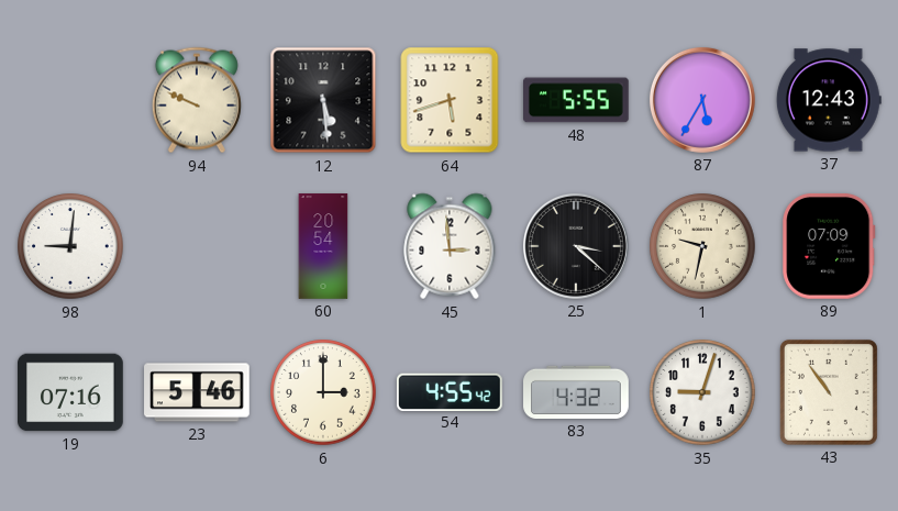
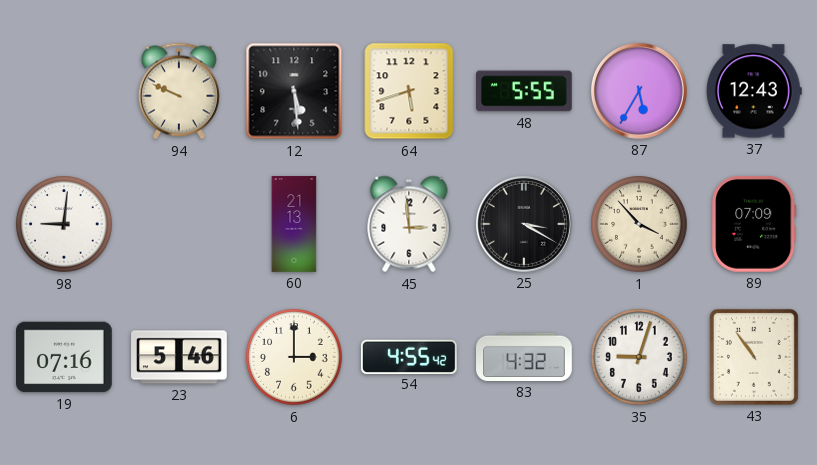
60: 20:54 -> 21:13 (294, 224)
25: 3:22 -> 3:20 (524, 224)
1: 9:32 -> 3:53 (639, 224)
